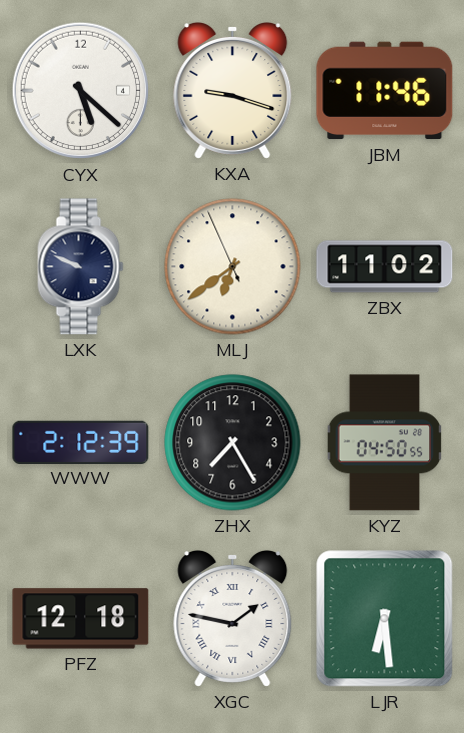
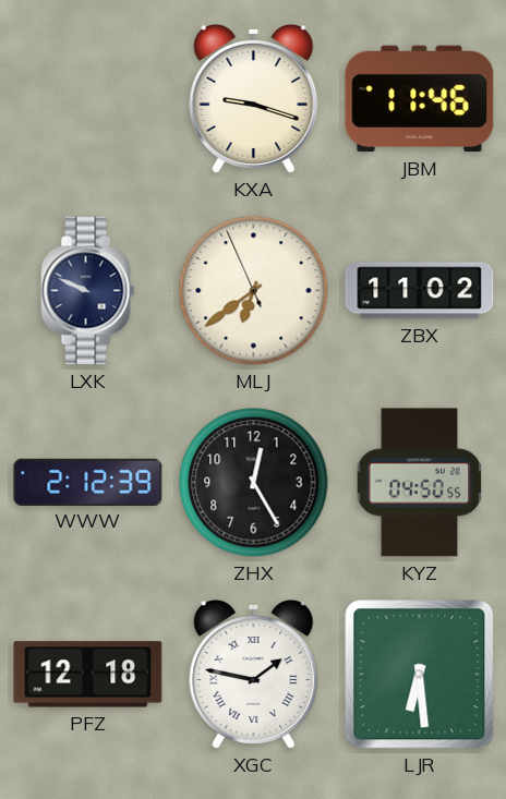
CYX: 5:22 -> none (81, 91)
ZHX: 7:25 -> 12:25 (254, 483)
